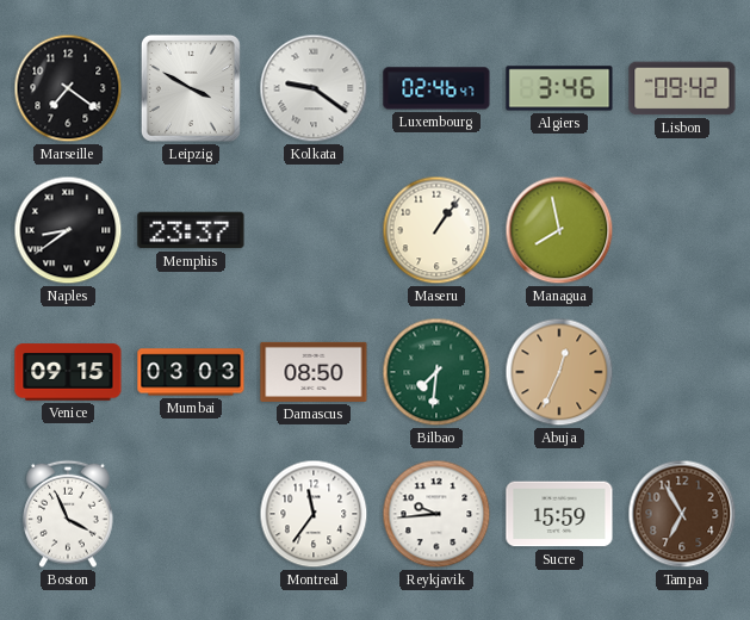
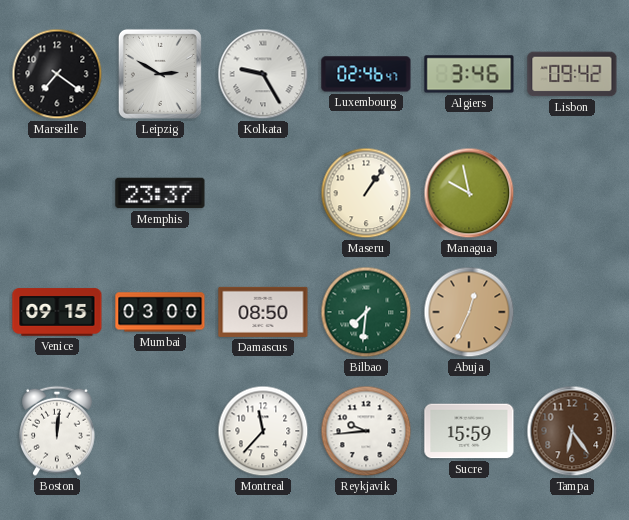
Leipzig: 3:50 -> 2:50 (160, 74)
Kolkata: 9:21 -> 9:25 (263, 74)
Naples: 8:39 -> none (68, 230)
Managua: 7:58 -> 9:58 (469, 193)
Mumbai: 03:03 -> 03:00 (160, 312)
Boston: 3:56 -> 12:01 (57, 431)
Montreal: 11:36 -> 11:37 (263, 431)
Tampa: 6:55 -> 6:24 (572, 431)
